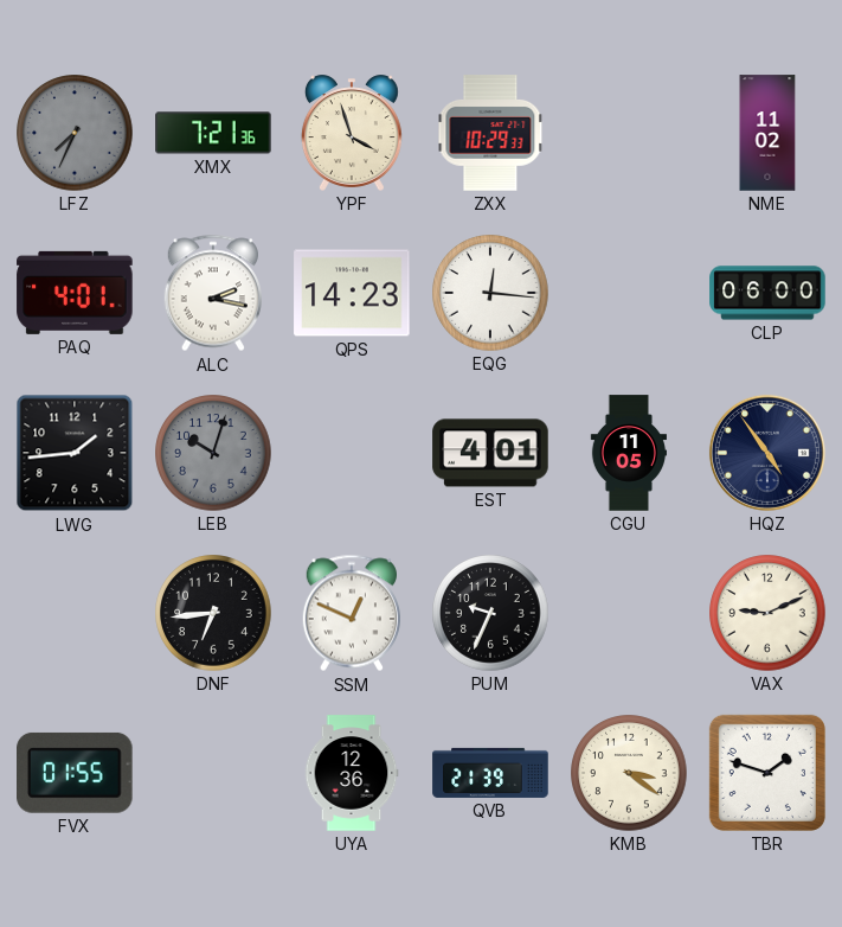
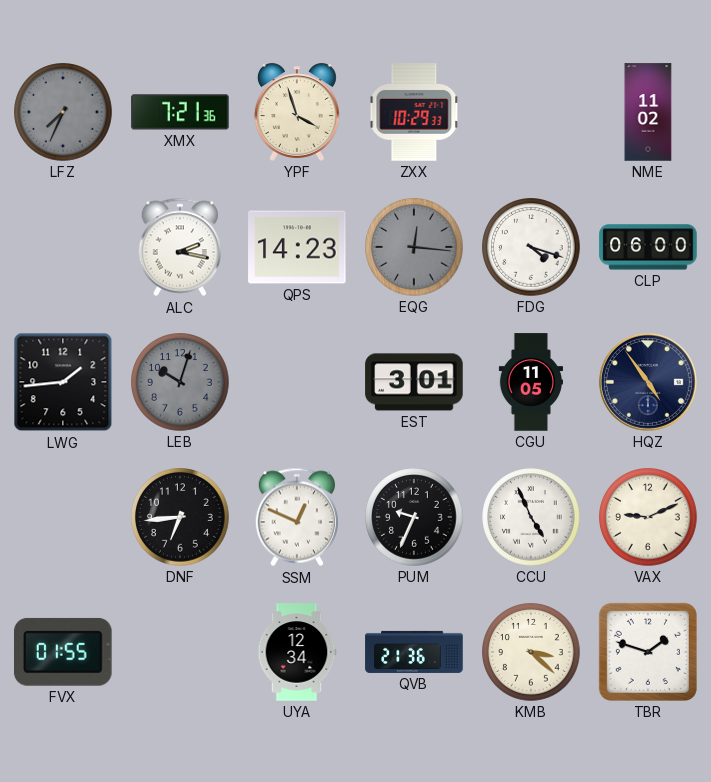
PAQ: 4:01 -> none (75, 293)
EQG dial: white -> grey (414, 247)
FDG: none -> 4:18 (531, 247)
EST: 4:01 -> 3:01 (414, 382)
CCU: none -> 4:56 (531, 517)
UYA: 12:36 -> 12:34 (297, 652)
QVB: 21:39 -> 21:36 (414, 652)
KMB: 3:21 -> 3:22 (531, 652)
